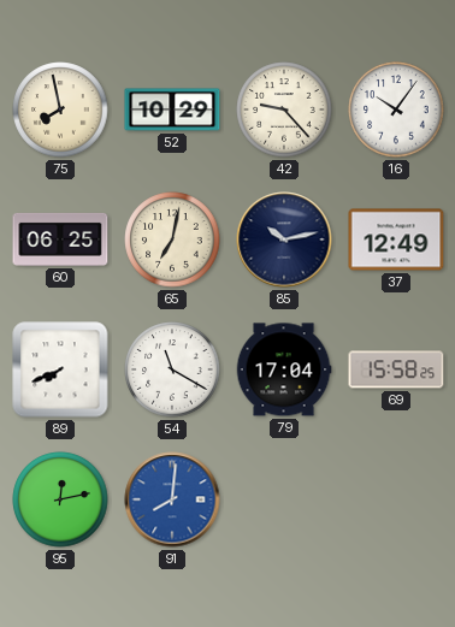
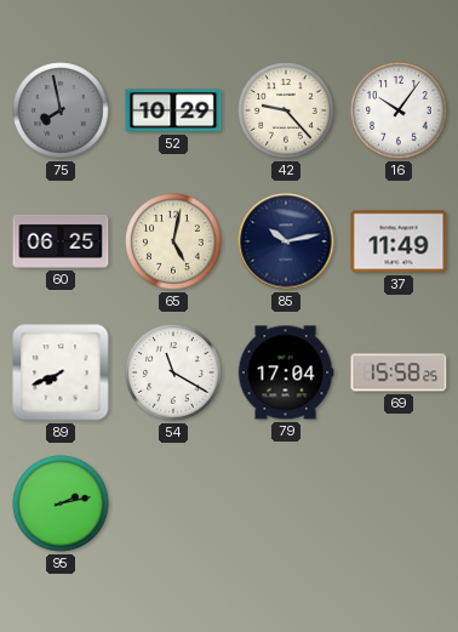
75 dial: cream -> grey (61, 110)
65: 7:02 -> 5:02 (173, 241)
37: 12:49 -> 11:49 (399, 241)
95: 12:13 -> 2:13 (61, 503)
91: 8:01 -> none (172, 499)
